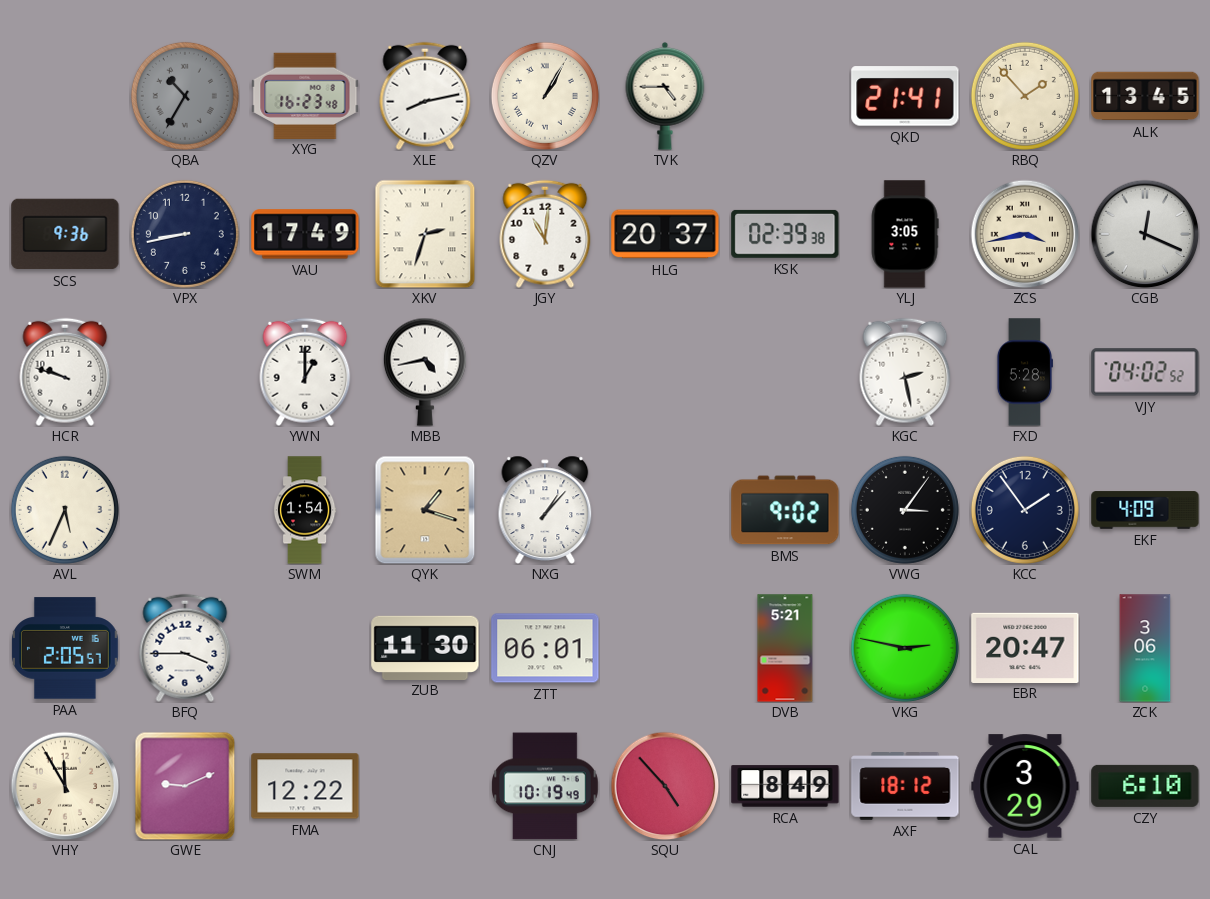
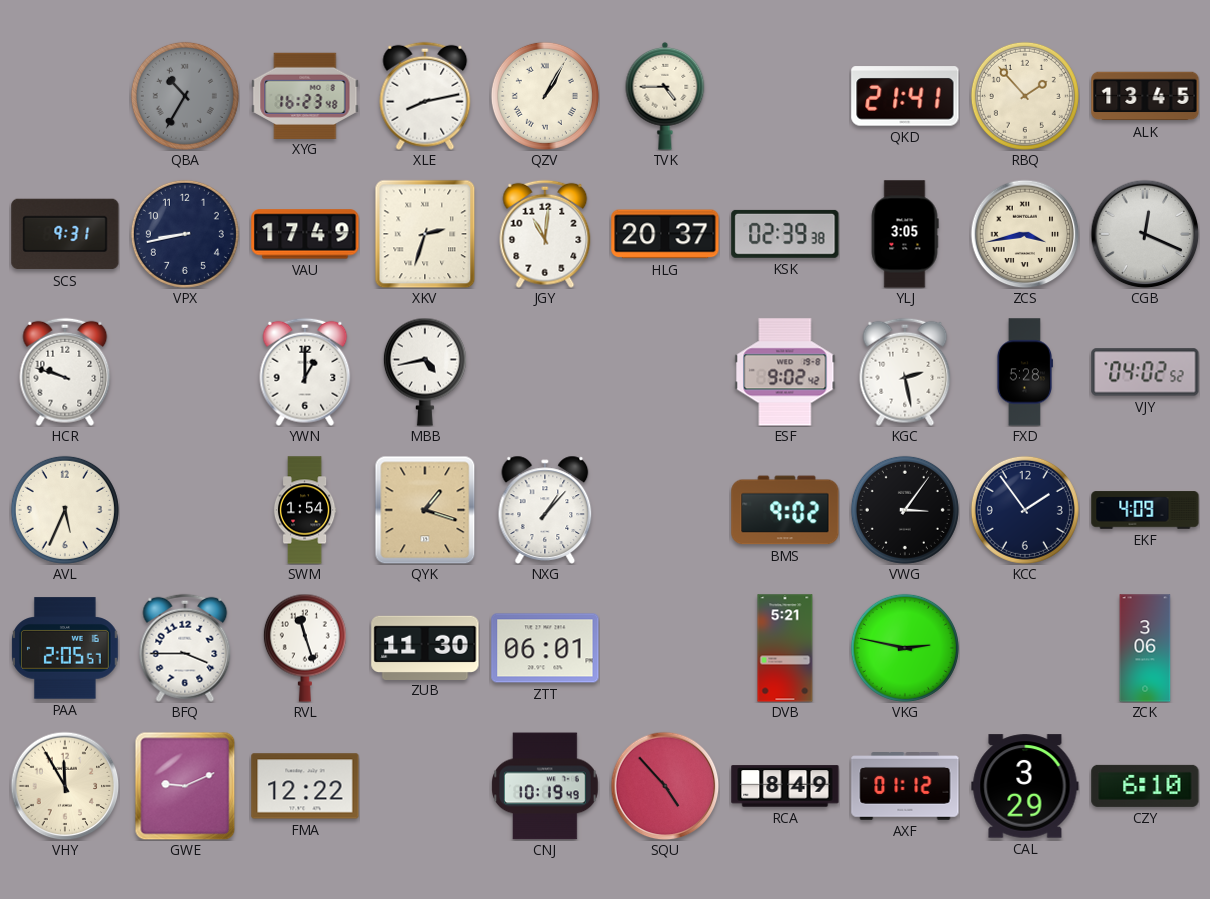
SCS: 9:36 -> 9:31 (65, 234)
ESF: none -> 9:02 (785, 372)
RVL: none -> 11:27 (305, 648)
EBR: 20:47 -> none (1025, 647)
AXF: 18:12 -> 01:12 (905, 787)
